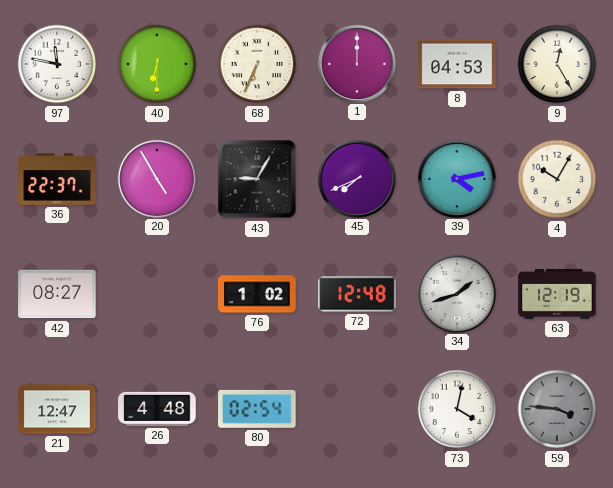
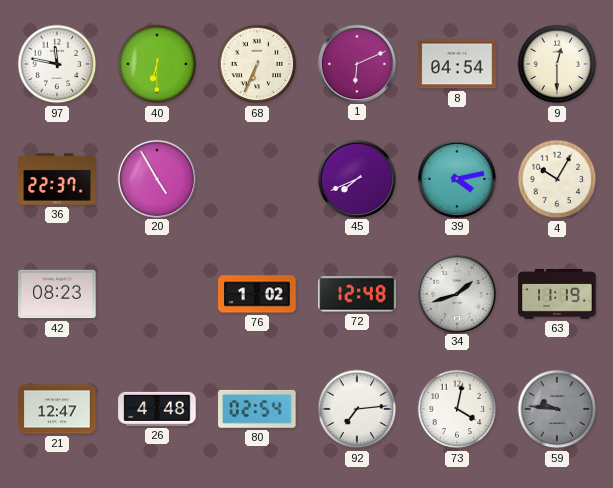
1: 12:00 -> 6:11 (356, 63)
8: 04:53 -> 04:54 (457, 64)
9: 12:25 -> 12:30 (557, 64)
43: 9:05 -> none (257, 179)
42: 08:27 -> 08:23 (57, 294)
63: 12:19 -> 11:19 (557, 294)
92: none -> 7:14 (357, 409)
59: 3:46 -> 9:46 (557, 409)
